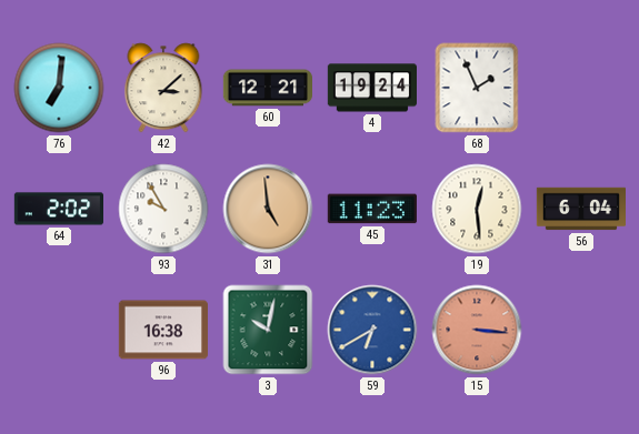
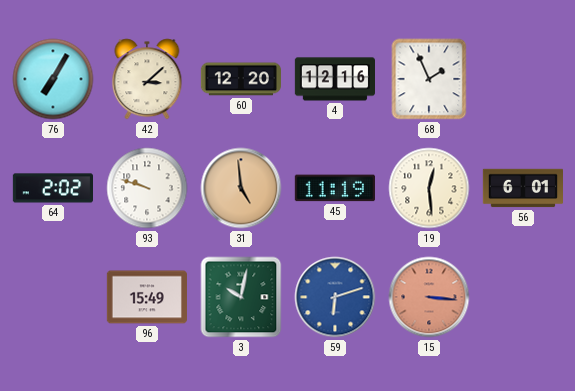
76: 7:01 -> 7:05 (53, 79)
60: 12:21 -> 12:20 (240, 79)
4: 19:24 -> 12:16 (334, 79)
93: 9:55 -> 9:48 (147, 188)
45: 11:23 -> 11:19 (335, 188)
56: 6:04 -> 6:01 (522, 188)
96: 16:38 -> 15:49 (146, 297)
59: 6:40 -> 6:12 (335, 297)
